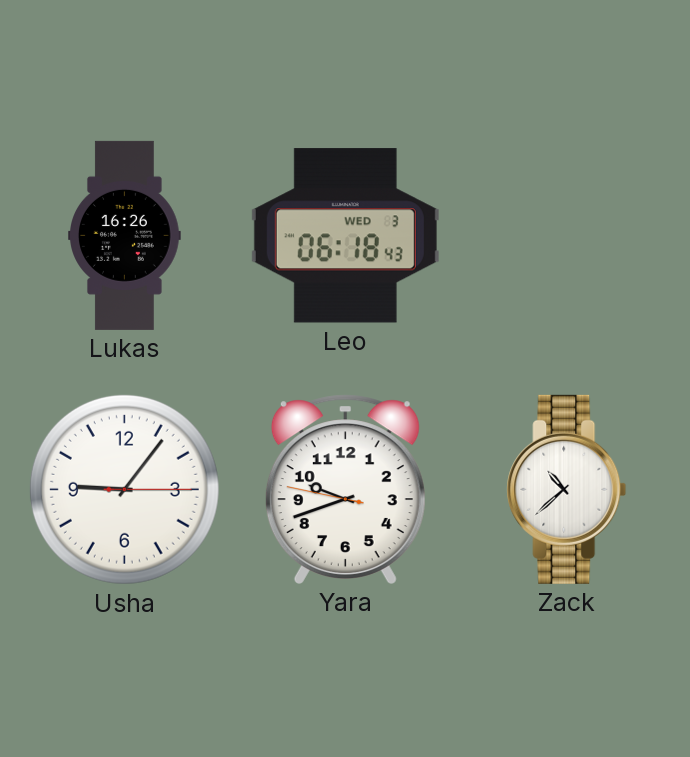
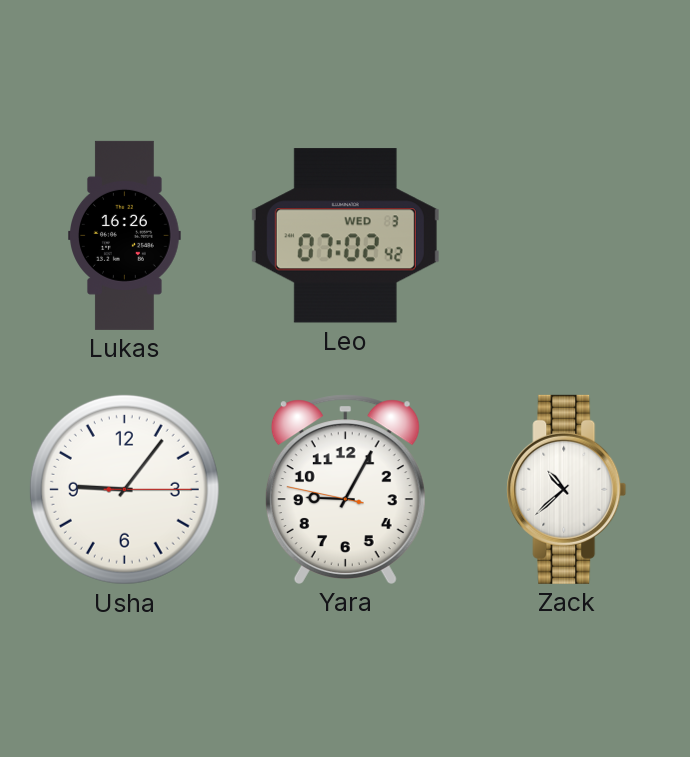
Leo: 06:18 -> 07:02 (345, 236)
Yara: 9:41 -> 9:04 (345, 489)
